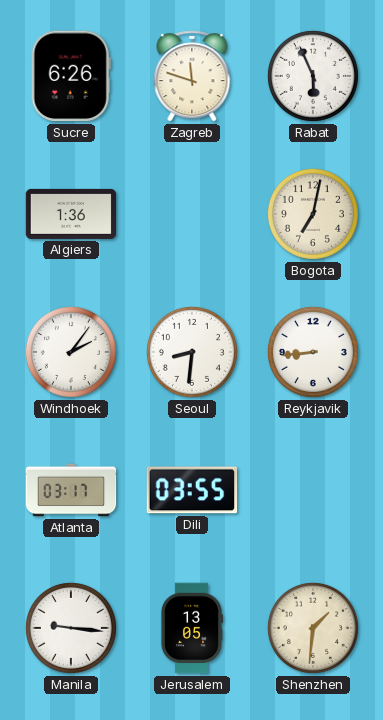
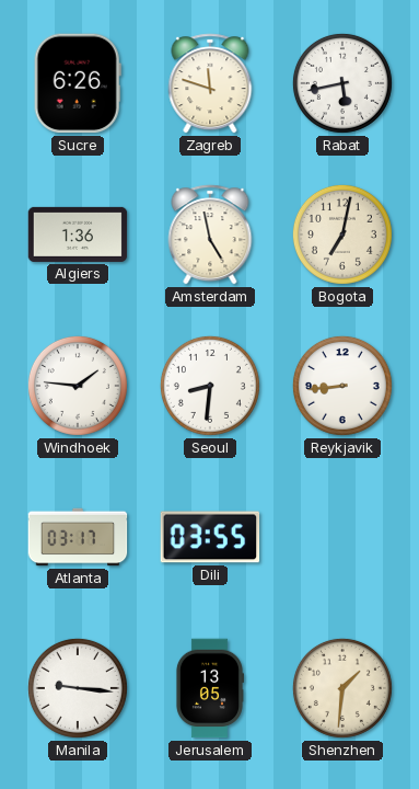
Rabat: 5:56 -> 5:43 (342, 83)
Amsterdam: none -> 4:58 (210, 235)
Windhoek: 2:06 -> 1:46 (78, 386)
